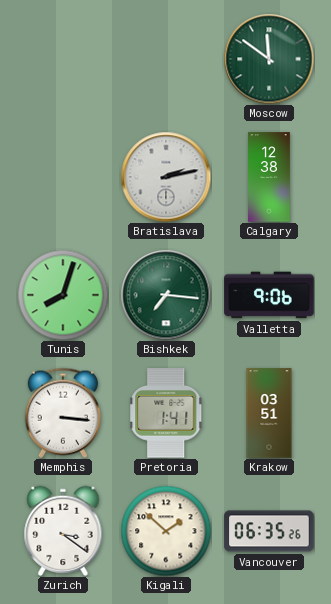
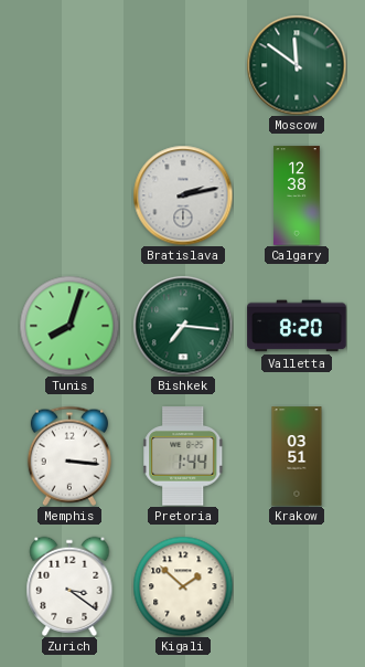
Valletta: 9:06 -> 8:20 (297, 326)
Pretoria: 1:41 -> 1:44 (183, 456)
Vancouver: 06:35 -> none (269, 531)
